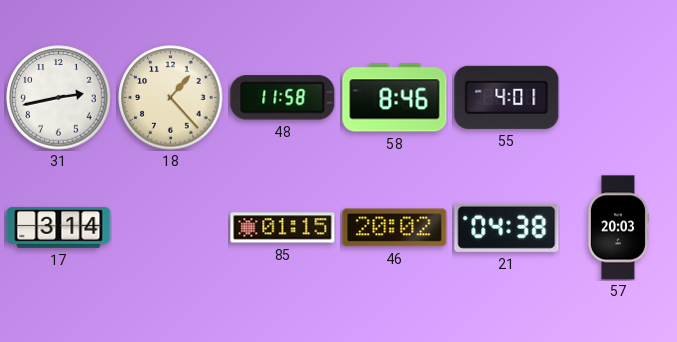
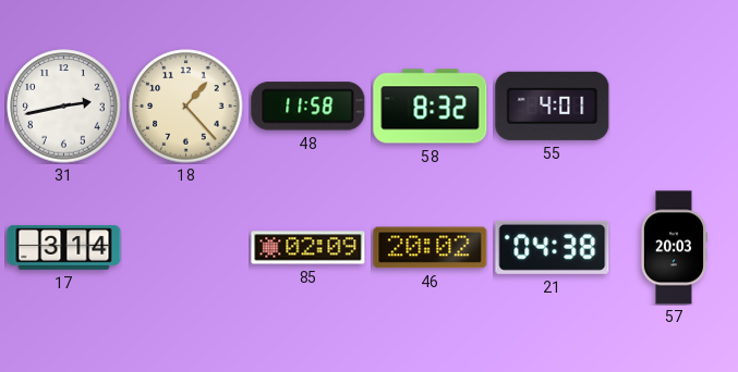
58: 8:46 -> 8:32 (431, 107)
85: 01:15 -> 02:09 (308, 248)
